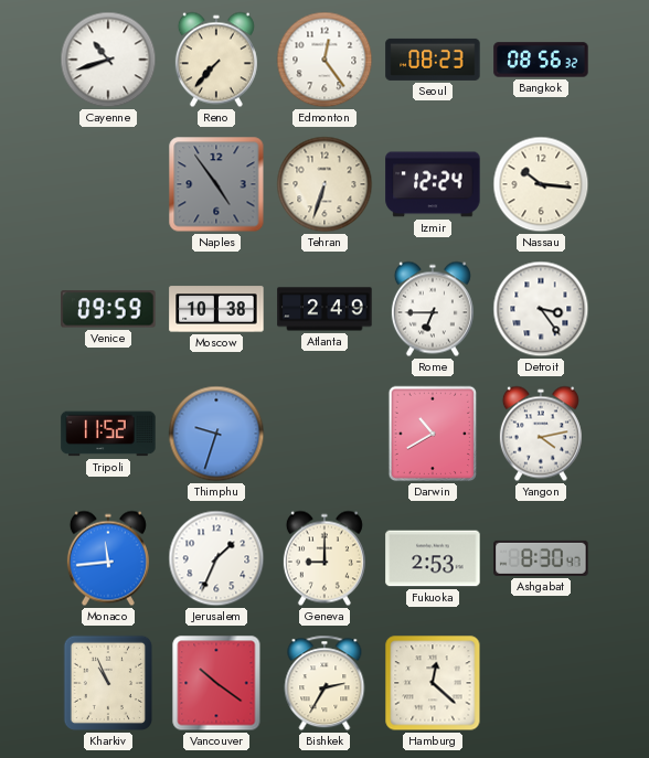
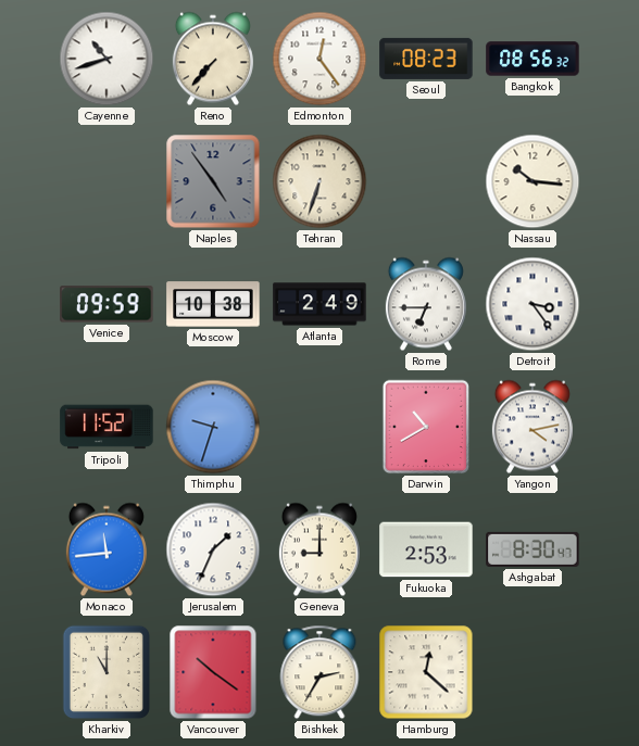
Izmir: 12:24 -> none (433, 184)
Kharkiv: 10:56 -> 11:00 (105, 672)
